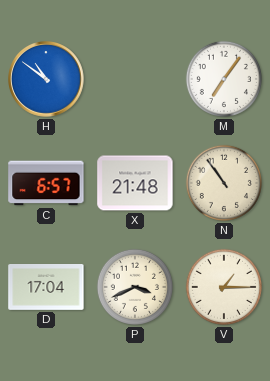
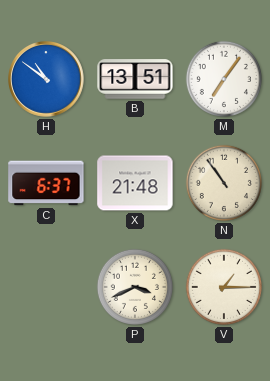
B: none -> 13:51 (135, 79)
C: 6:57 -> 6:37 (46, 183)
D: 17:04 -> none (46, 288)
